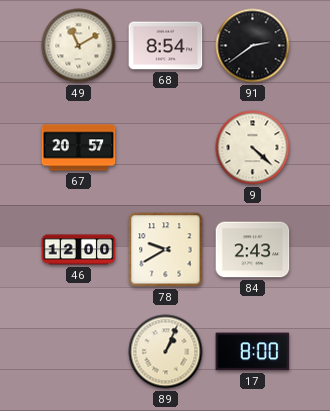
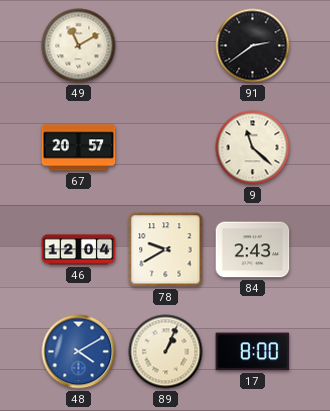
68: 8:54 -> none (166, 46)
9: 4:22 -> 11:22 (253, 148)
46: 12:00 -> 12:04 (79, 250)
48: none -> 4:10 (79, 352)
